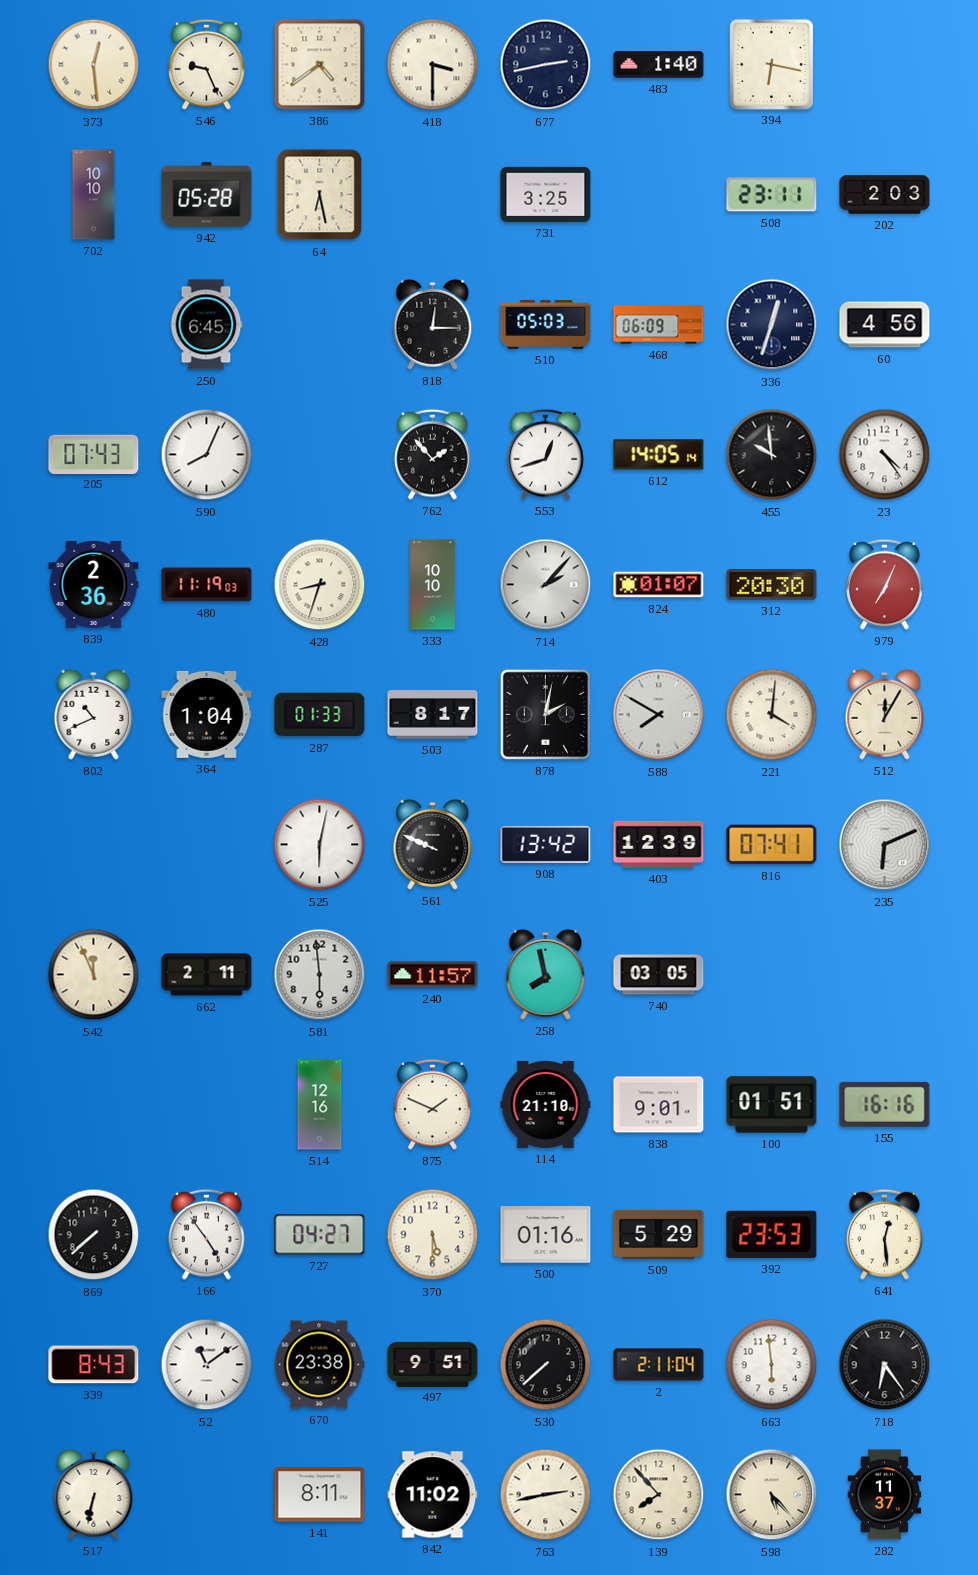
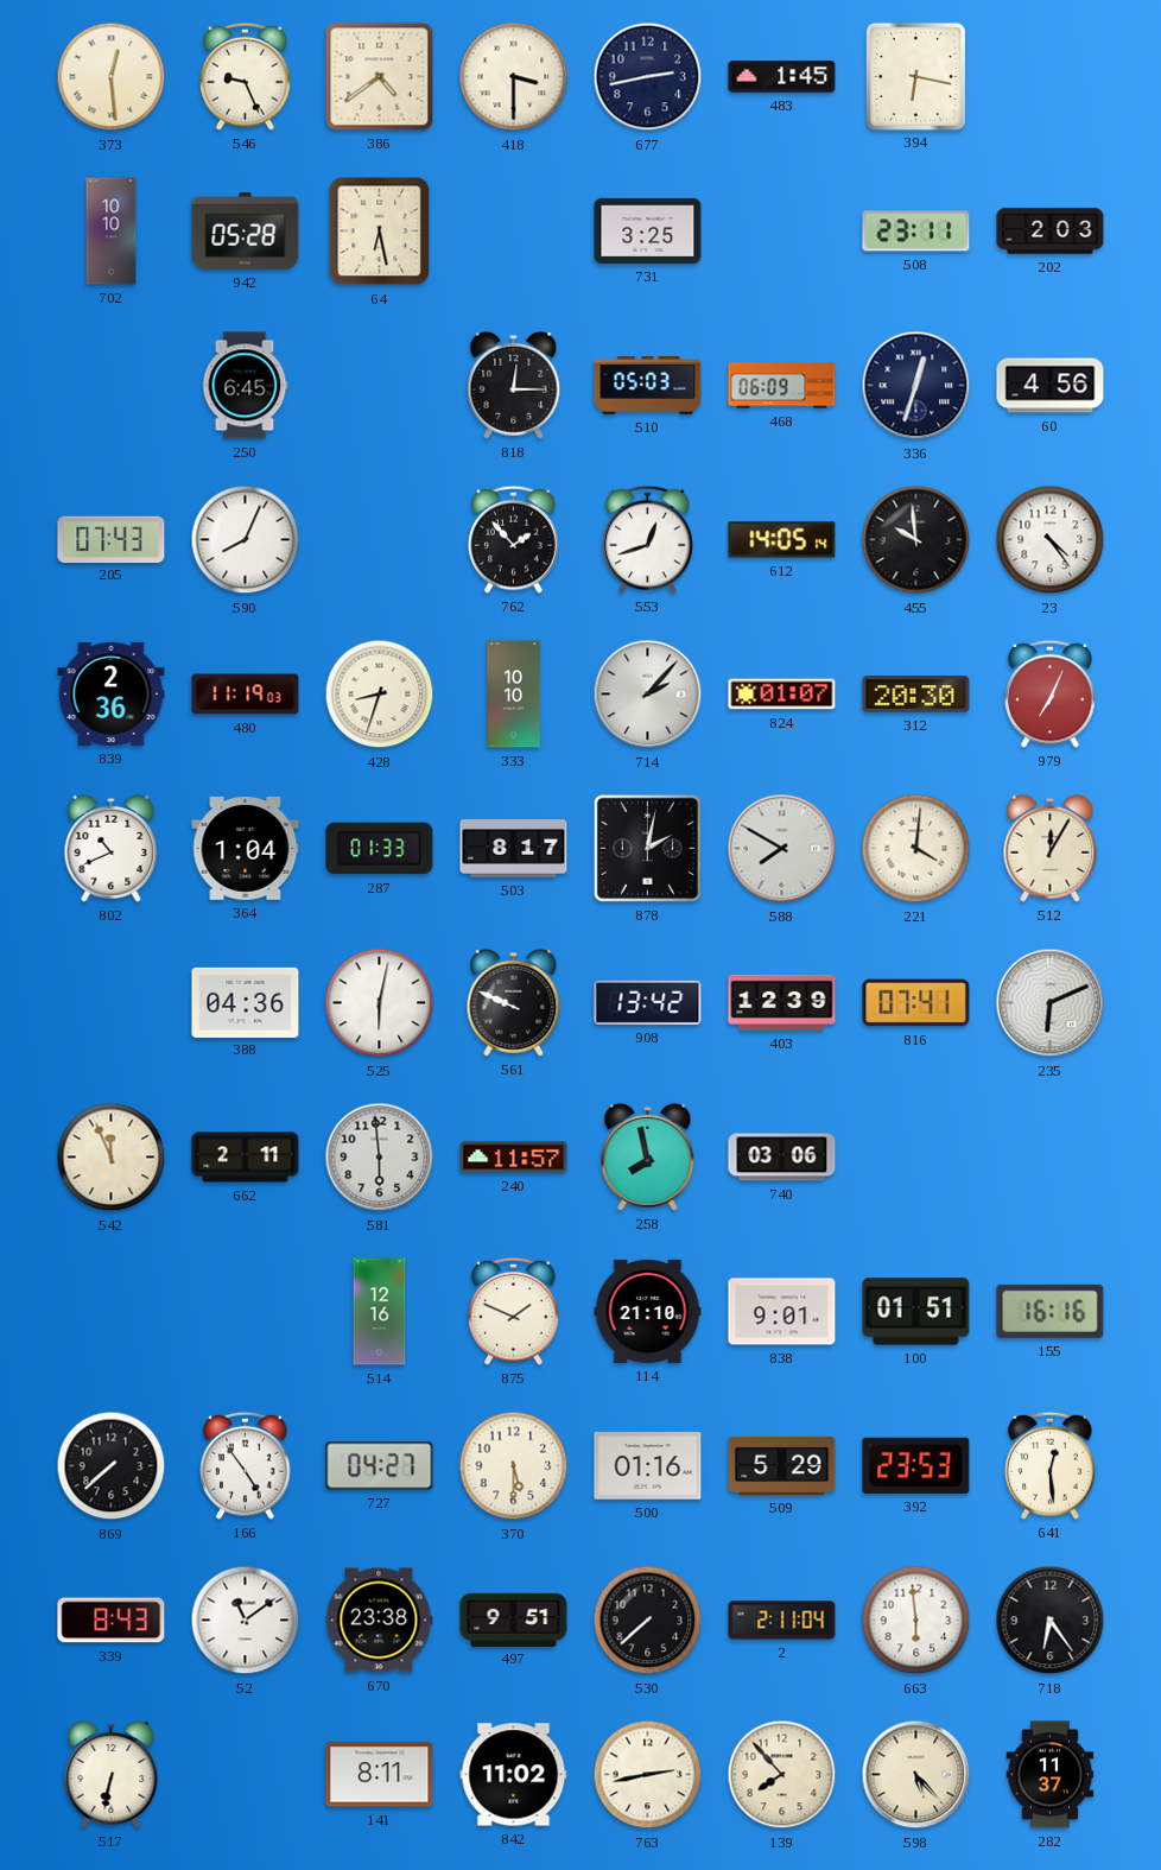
483: 1:40 -> 1:45 (782, 77)
388: none -> 04:36 (246, 1002)
740: 03:05 -> 03:06 (782, 1158)
